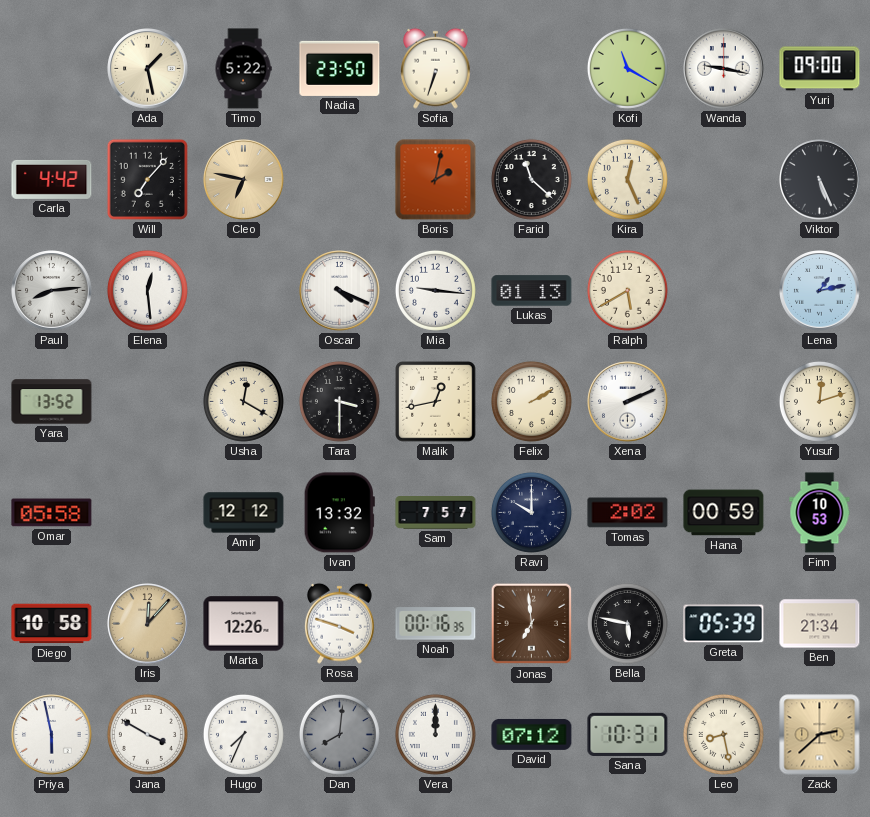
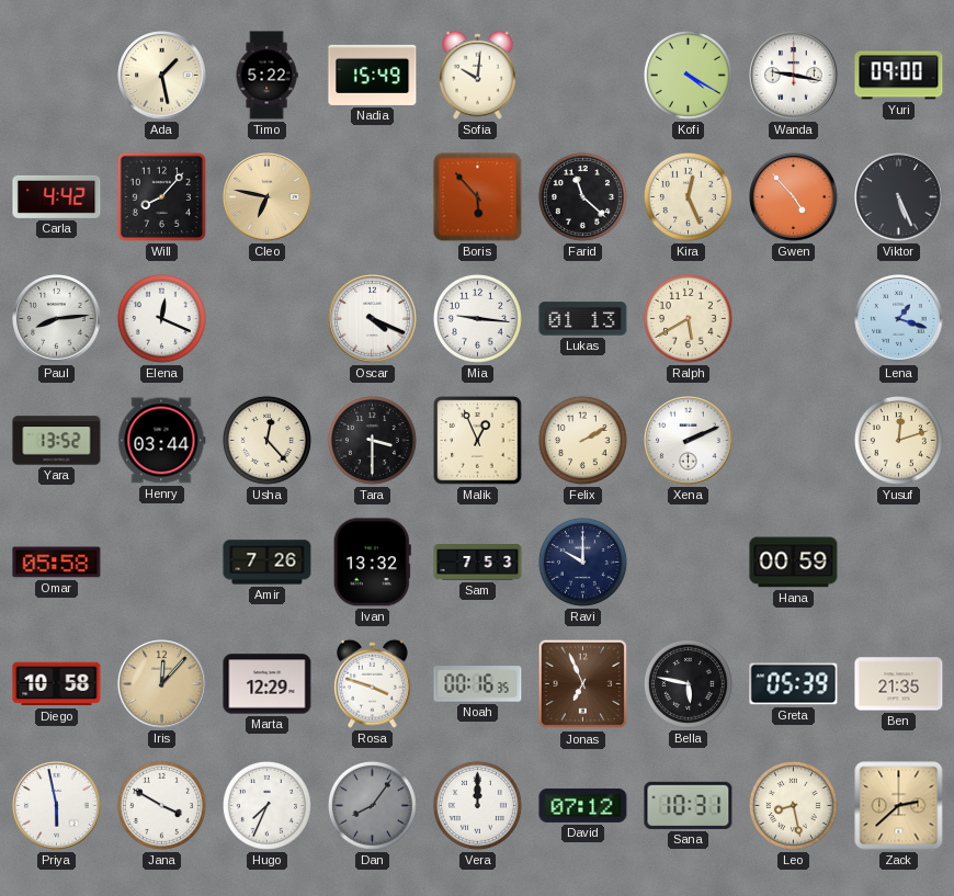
Nadia: 23:50 -> 15:49 (373, 75)
Sofia: 6:33 -> 10:01 (478, 75)
Kofi: 11:20 -> 4:20 (688, 75)
Will: 7:07 -> 8:07 (161, 196)
Boris: 2:02 -> 5:53 (478, 197)
Gwen: none -> 4:53 (794, 197)
Elena: 12:29 -> 12:19 (161, 318)
Lena: 1:13 -> 1:18 (899, 319)
Henry: none -> 03:44 (162, 441)
Usha: 12:20 -> 12:23 (266, 440)
Malik: 12:43 -> 12:56 (478, 441)
Amir: 12:12 -> 7:26 (268, 563)
Sam: 7:57 -> 7:53 (478, 563)
Tomas: 2:02 -> none (628, 513)
Finn: 10:53 -> none (820, 513)
Marta: 12:26 -> 12:29 (268, 684)
Jonas: 6:59 -> 6:56 (583, 684)
Ben: 21:34 -> 21:35 (899, 684)
Dan: 8:01 -> 8:06 (372, 805)
